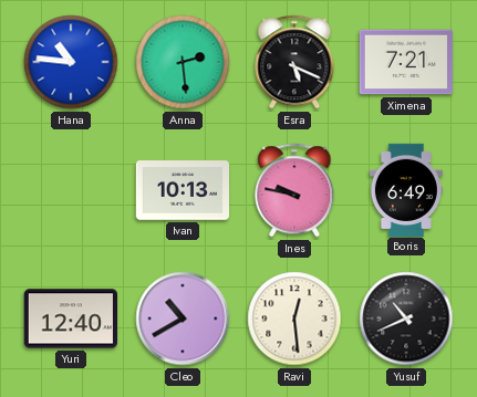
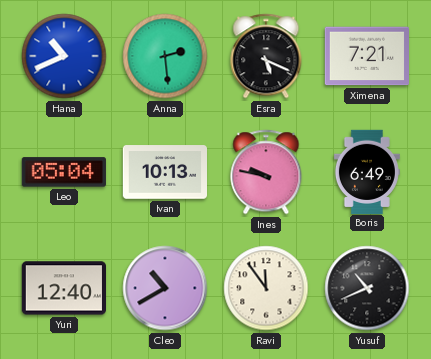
Hana: 10:46 -> 10:41 (64, 56)
Leo: none -> 05:04 (64, 172)
Ravi: 12:29 -> 11:54 (266, 288)
